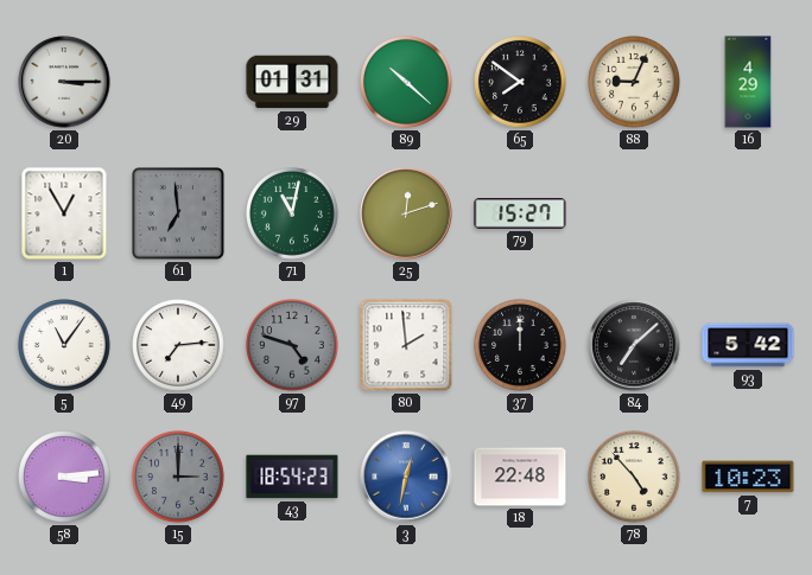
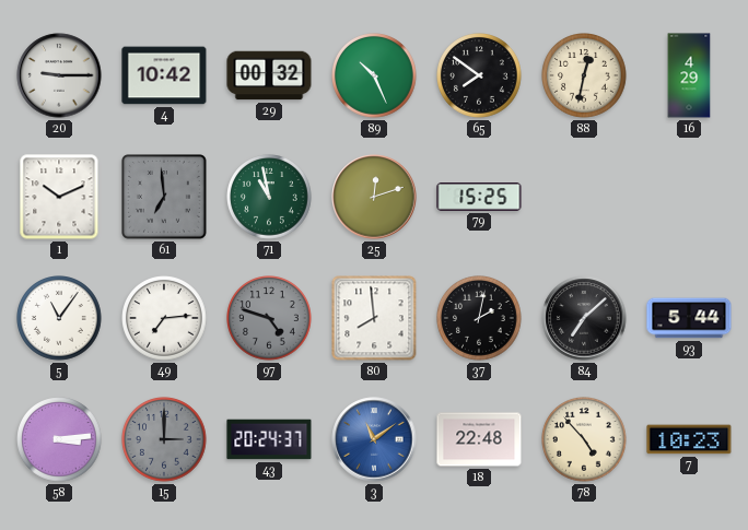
20: 3:15 -> 9:15 (59, 75)
4: none -> 10:42 (164, 75)
29: 01:31 -> 00:32 (269, 75)
89: 10:22 -> 10:26 (375, 76)
88: 9:04 -> 12:32 (585, 76)
1: 12:55 -> 10:11 (59, 197)
71: 11:02 -> 10:58 (270, 198)
79: 15:27 -> 15:25 (479, 198)
80: 1:59 -> 7:59 (374, 318)
37: 12:00 -> 2:02 (480, 319)
93: 5:42 -> 5:44 (689, 318)
43: 18:54 -> 20:24 (269, 439)
3: 12:32 -> 11:09 (374, 439)
